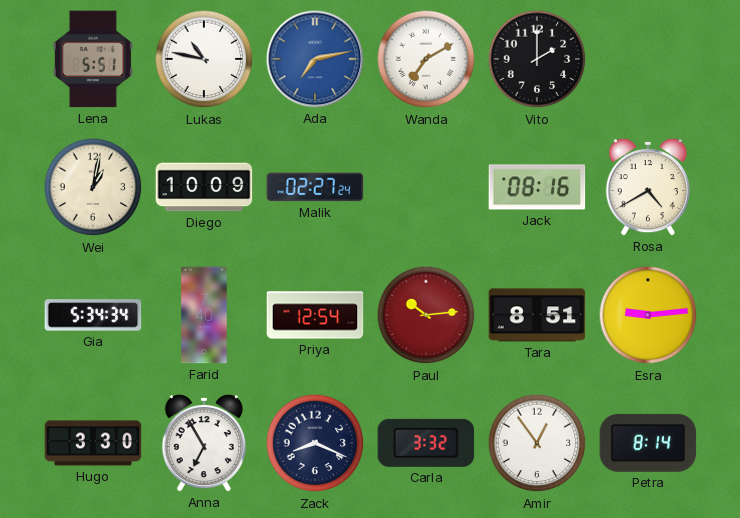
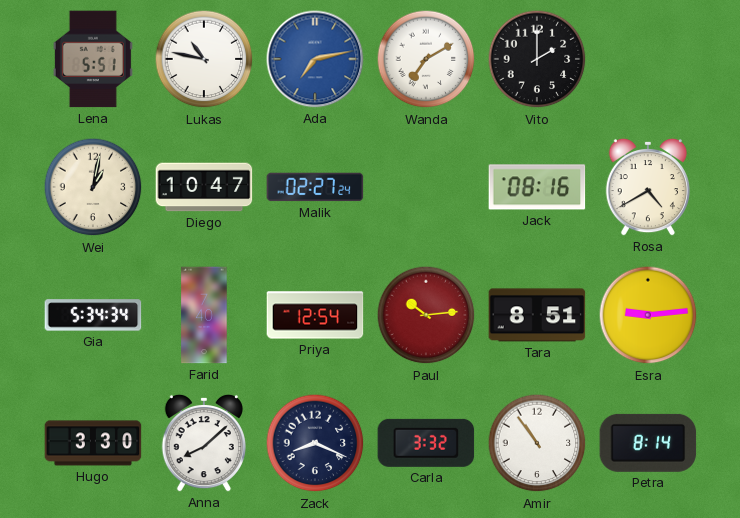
Diego: 10:09 -> 10:47 (204, 187)
Anna: 6:55 -> 8:08 (204, 443)
Amir: 12:54 -> 10:54 (537, 443)
